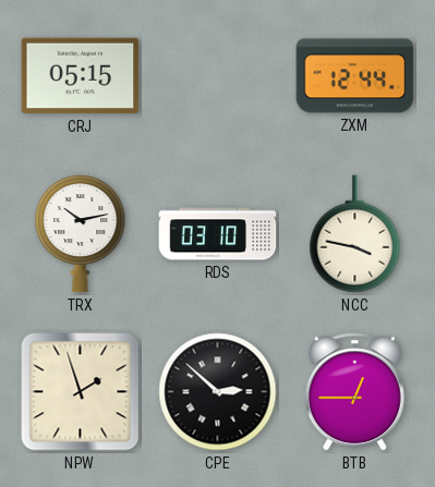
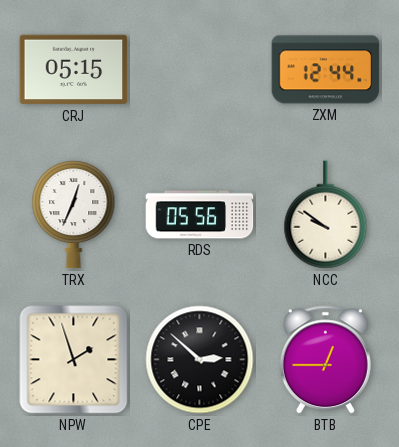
TRX: 10:13 -> 12:34 (74, 215)
RDS: 03:10 -> 05:56 (200, 215)
NCC: 3:47 -> 9:51 (326, 215)
